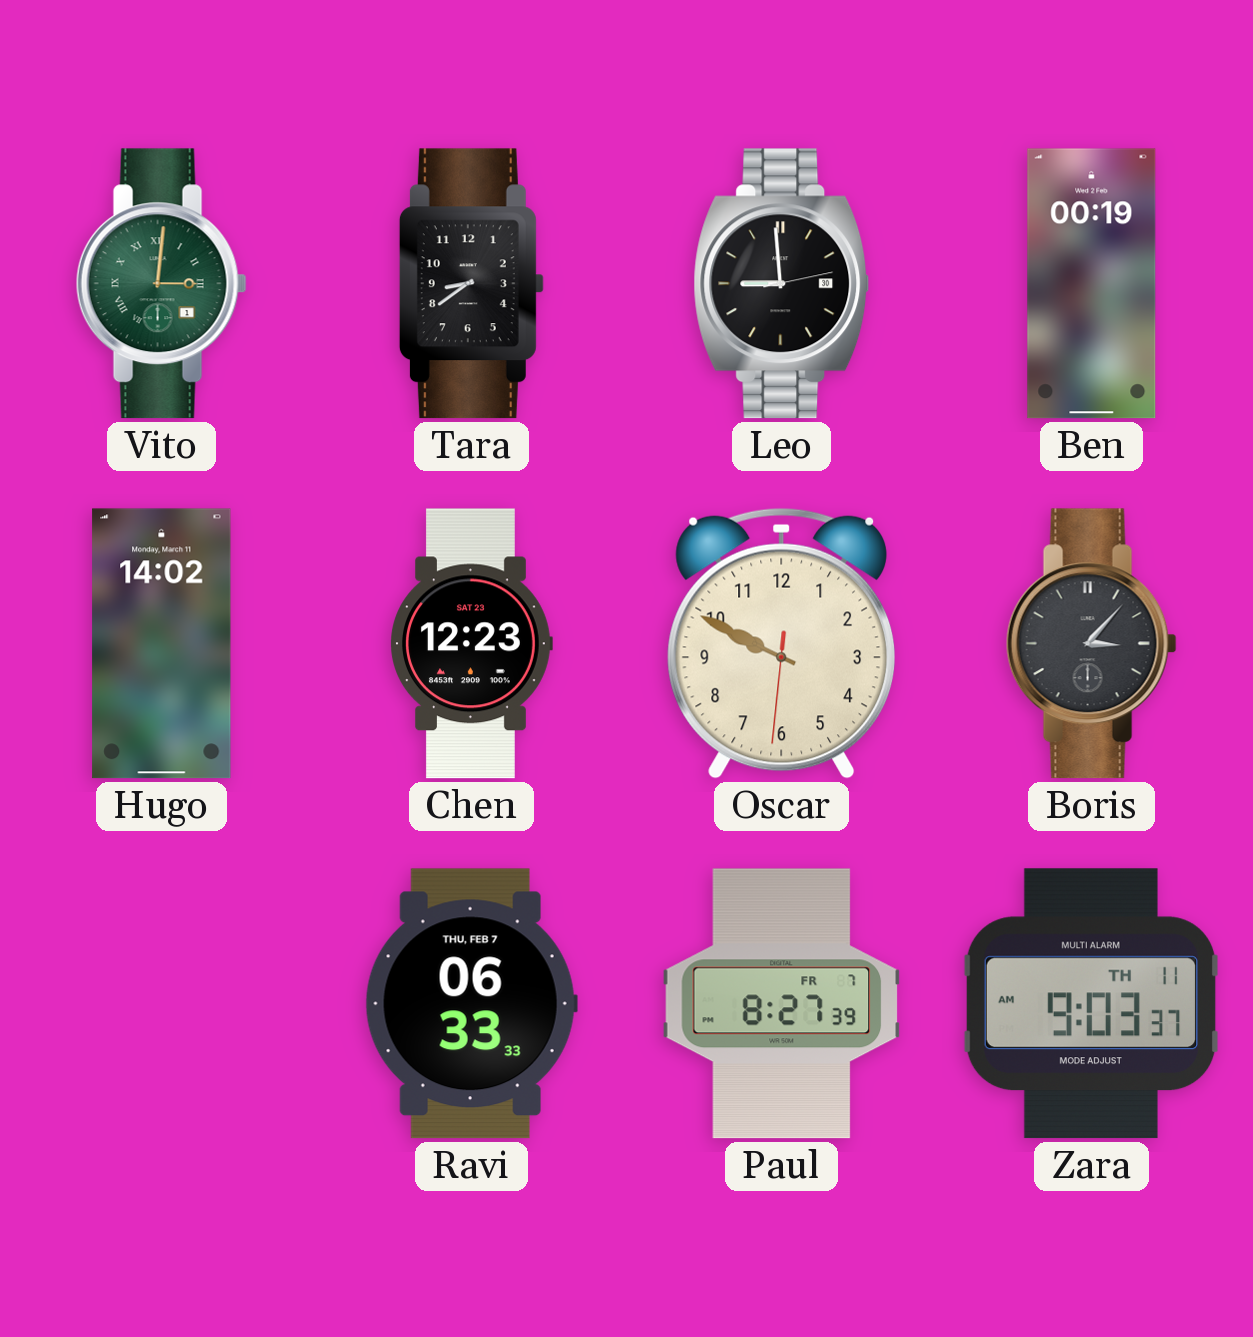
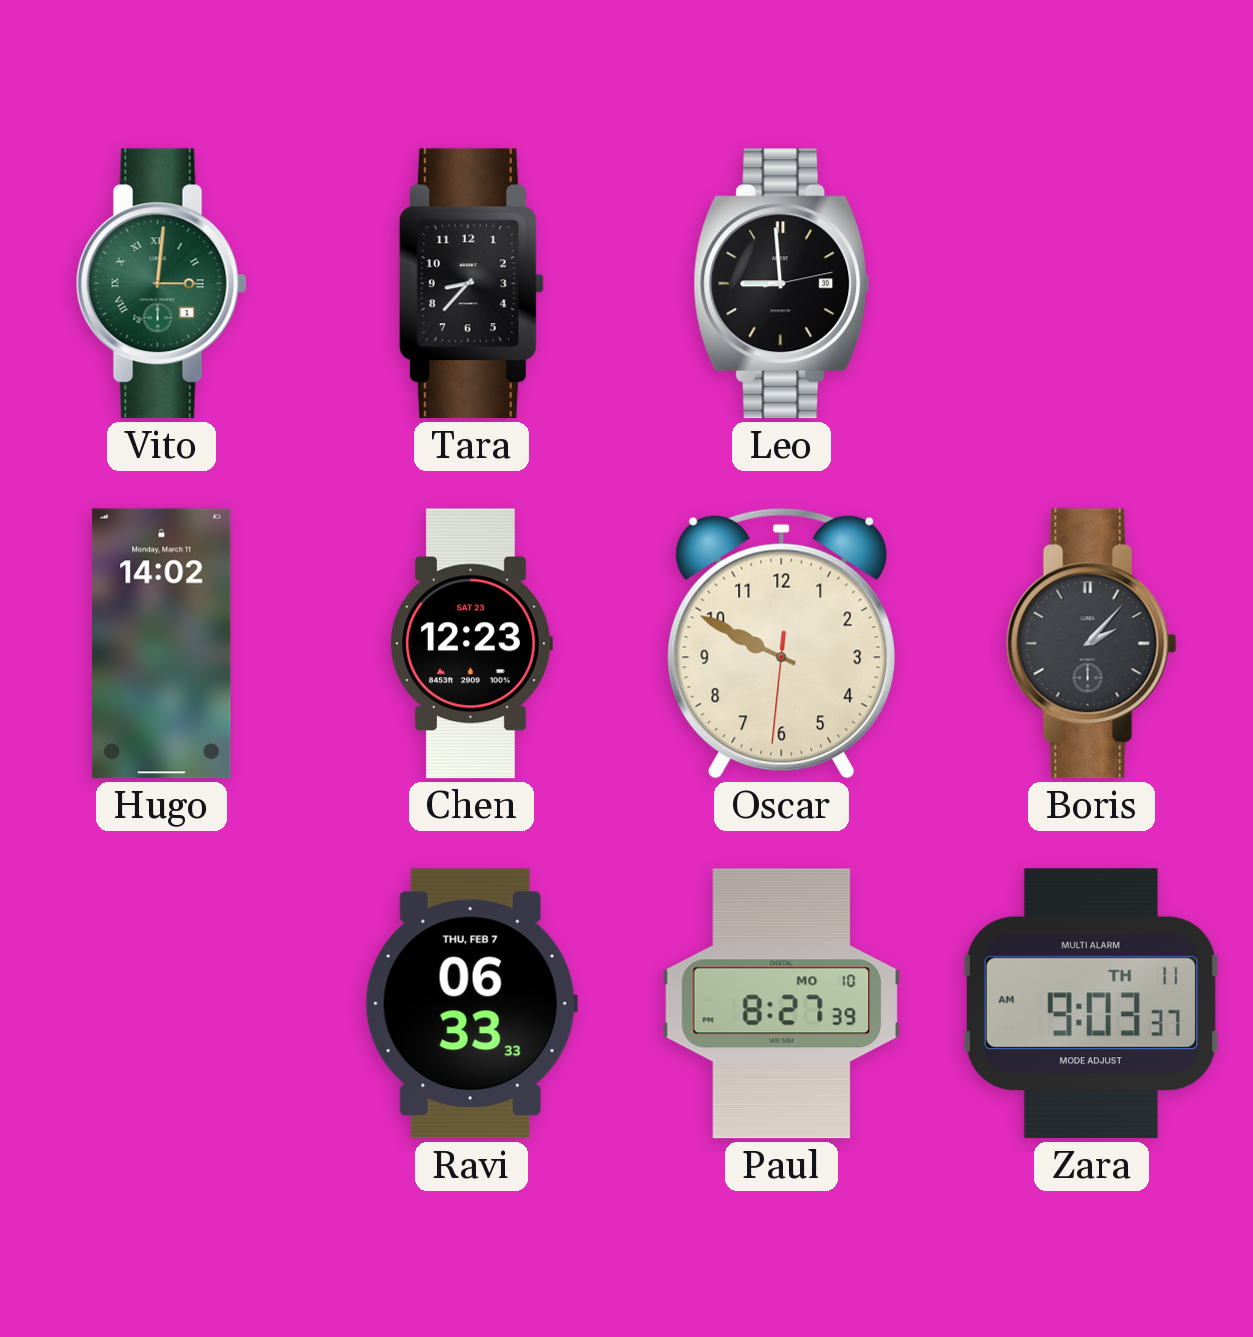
Tara: 8:39 -> 8:37 (471, 284)
Ben: 00:19 -> none (1092, 284)
Boris: 3:07 -> 2:07 (1091, 644)
Paul date: FR 7 -> MO 10 (782, 1004)
